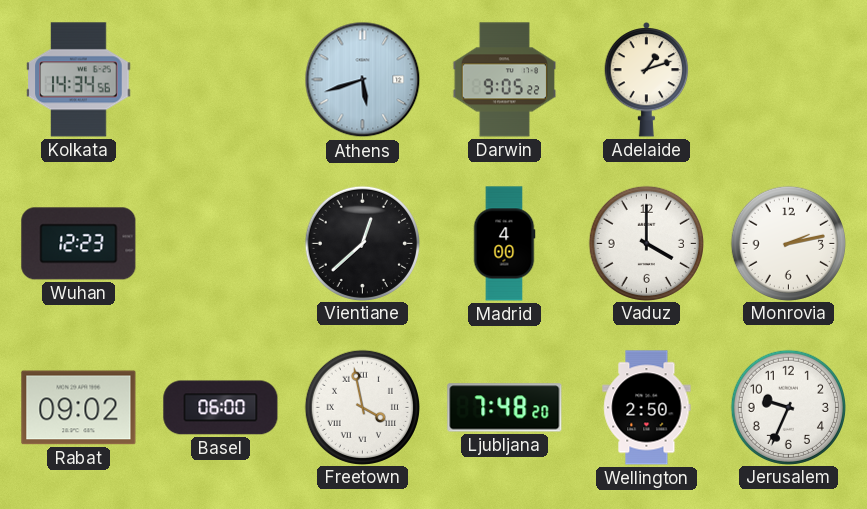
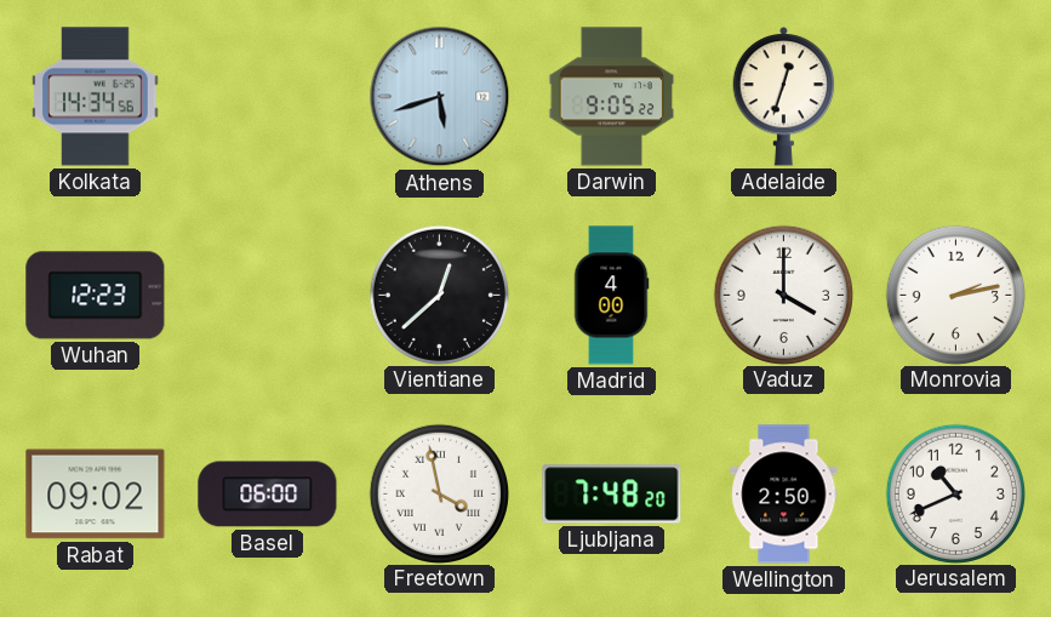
Adelaide: 1:12 -> 12:33 (784, 96)
Jerusalem: 9:34 -> 10:41 (955, 493)
